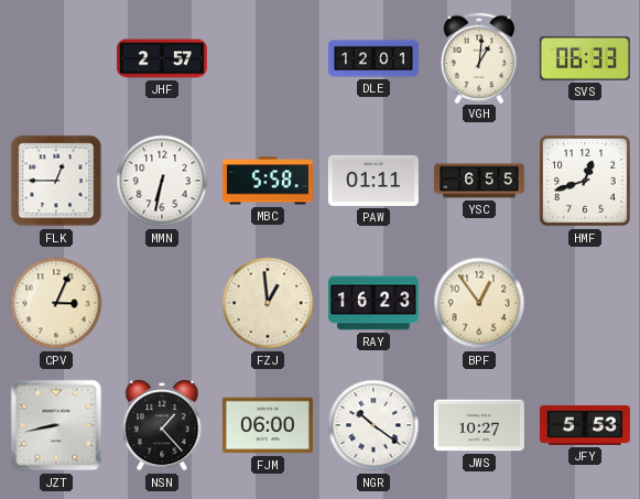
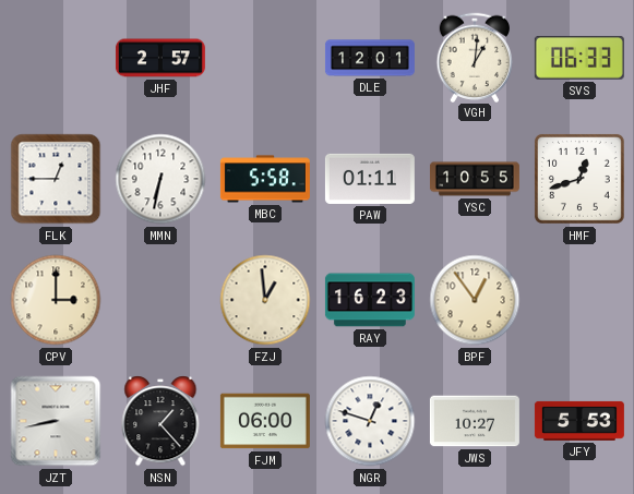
YSC: 6:55 -> 10:55 (475, 179)
CPV: 3:04 -> 3:00 (56, 300)
NGR: 10:21 -> 12:48 (370, 421)
